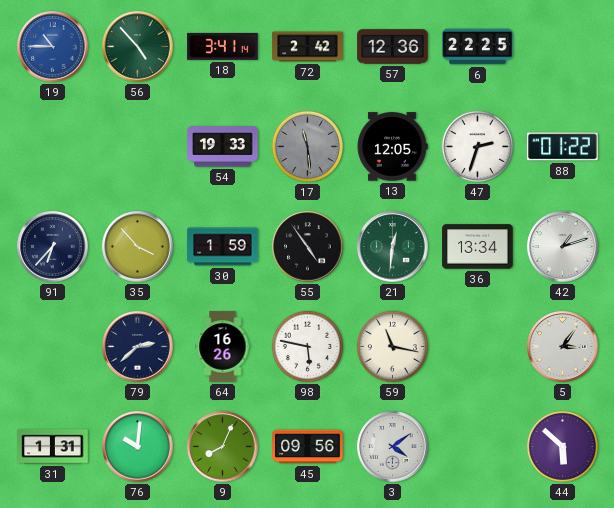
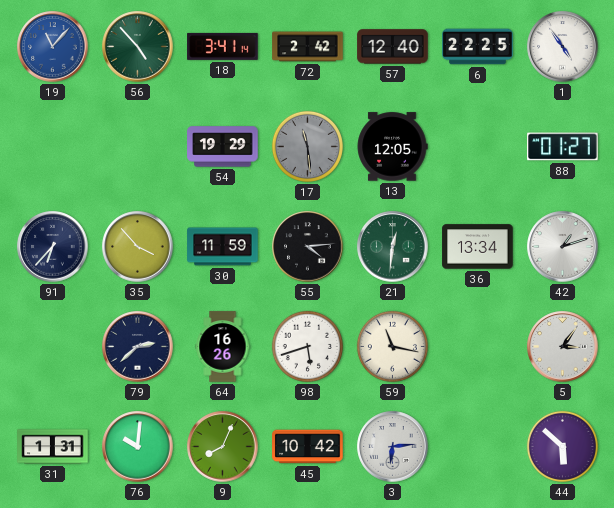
19: 10:45 -> 11:07 (53, 47)
57: 12:36 -> 12:40 (393, 47)
1: none -> 4:54 (563, 47)
54: 19:33 -> 19:29 (223, 147)
47: 2:33 -> none (477, 146)
88: 01:22 -> 01:27 (563, 147)
30: 1:59 -> 11:59 (223, 247)
55: 4:54 -> 4:14 (308, 247)
98: 5:47 -> 5:42 (307, 346)
45: 09:56 -> 10:42 (308, 447)
3: 4:09 -> 6:14 (393, 447)
